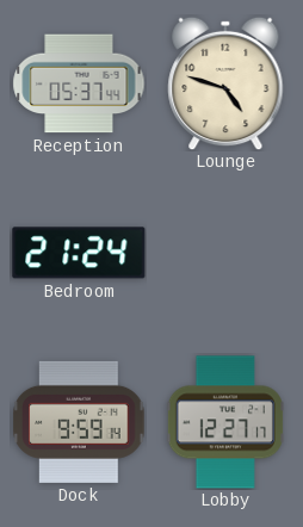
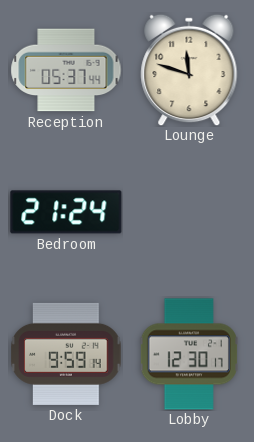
Lounge: 4:48 -> 11:48 (189, 70)
Lobby: 12:27 -> 12:30 (189, 354)
